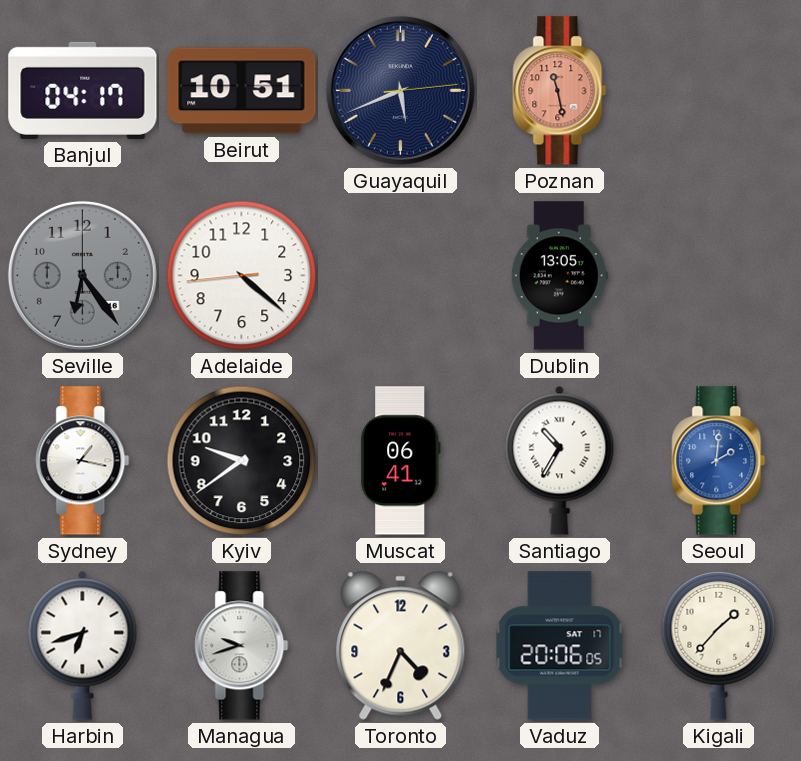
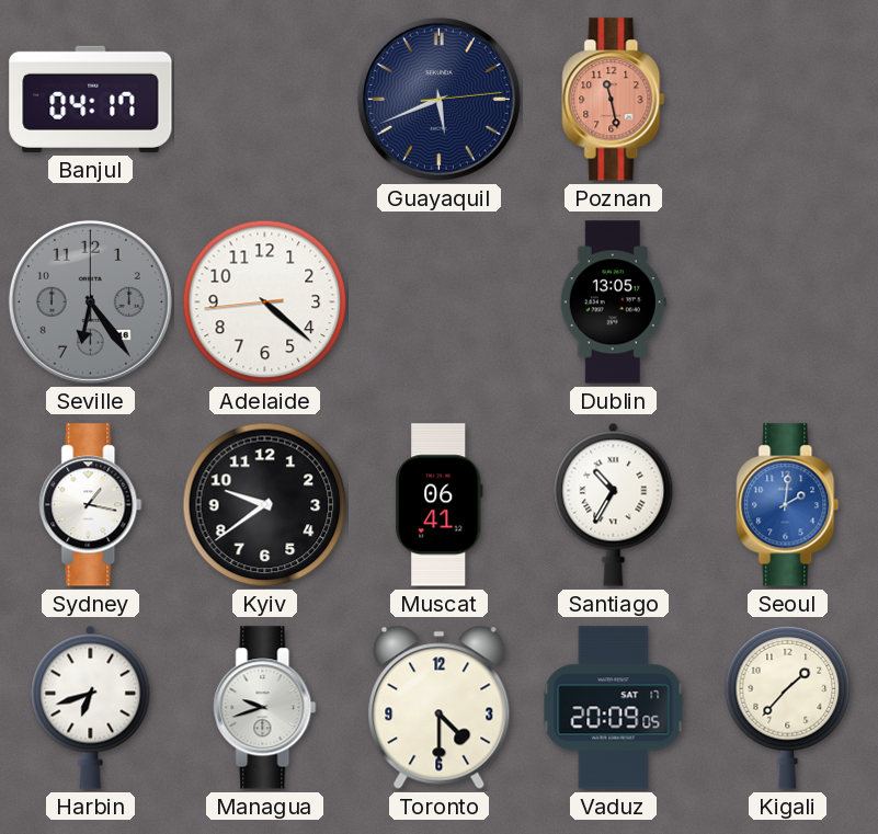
Beirut: 10:51 -> none (242, 91)
Toronto: 4:34 -> 4:30 (440, 707)
Vaduz: 20:06 -> 20:09 (614, 708)
